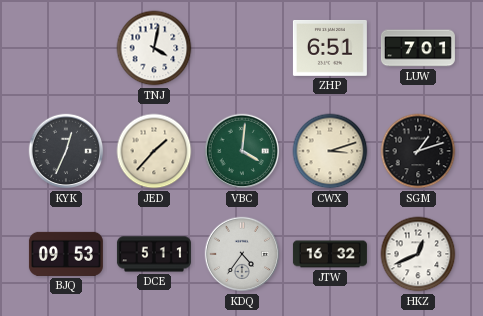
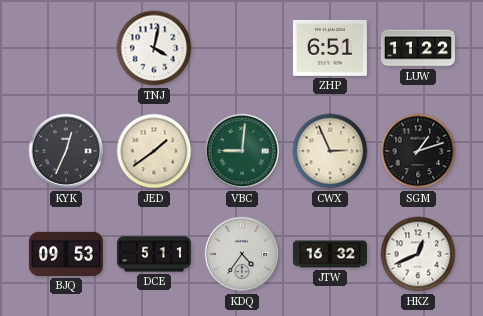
LUW: 7:01 -> 11:22 (418, 48)
JED: 1:37 -> 1:39 (154, 151)
VBC: 4:01 -> 9:01 (242, 151)
CWX: 3:12 -> 2:56 (330, 151)
